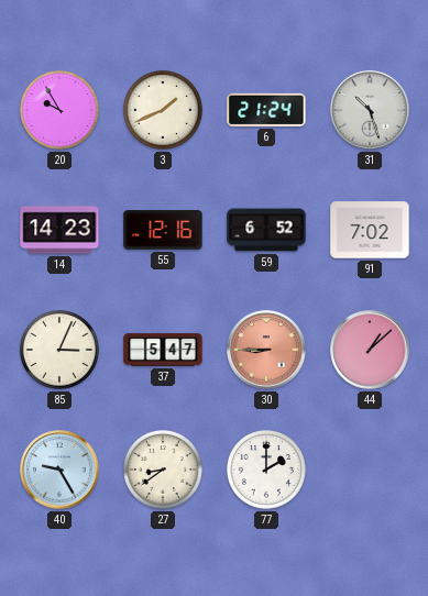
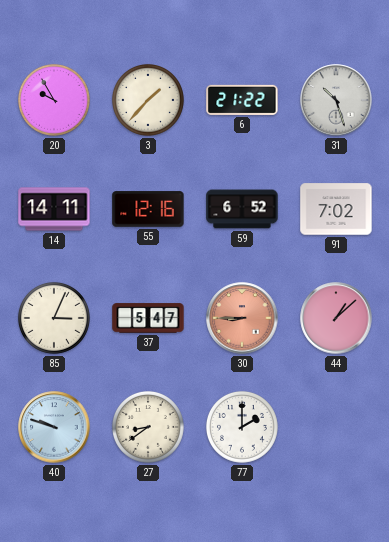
3: 1:41 -> 1:37 (148, 100)
6: 21:24 -> 21:22 (242, 100)
14: 14:23 -> 14:11 (54, 209)
40: 9:25 -> 9:48 (54, 427)
